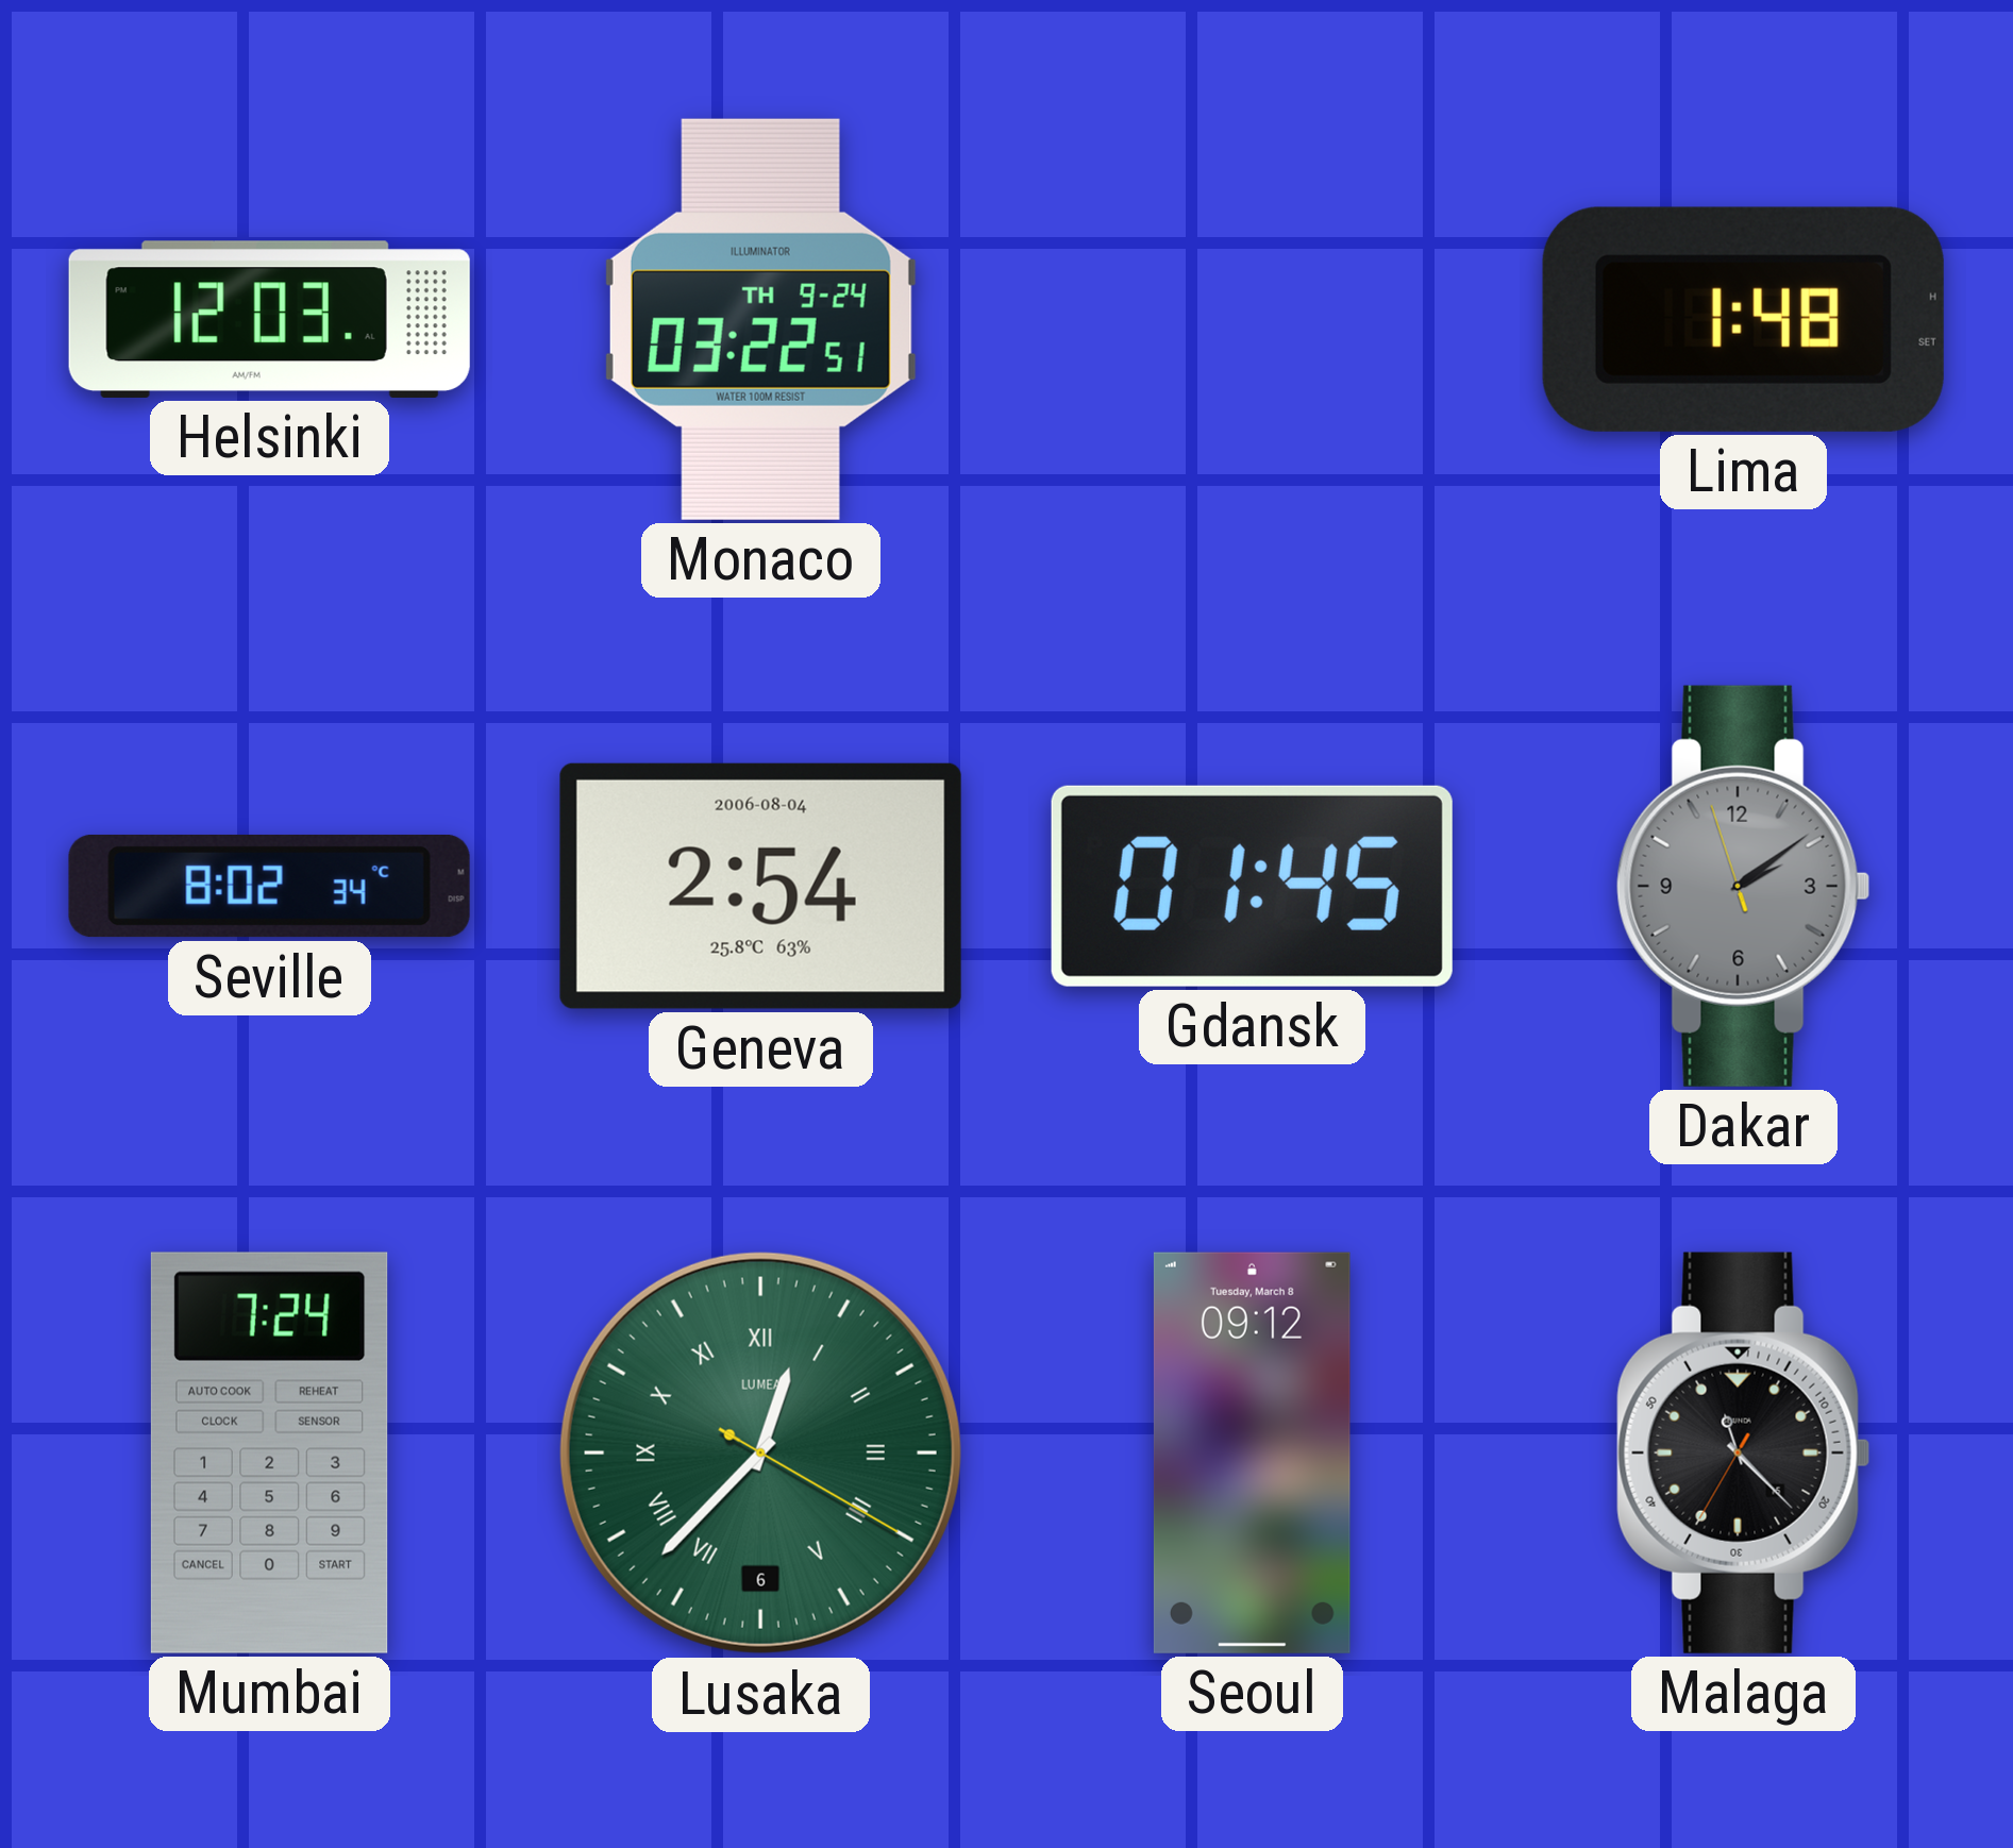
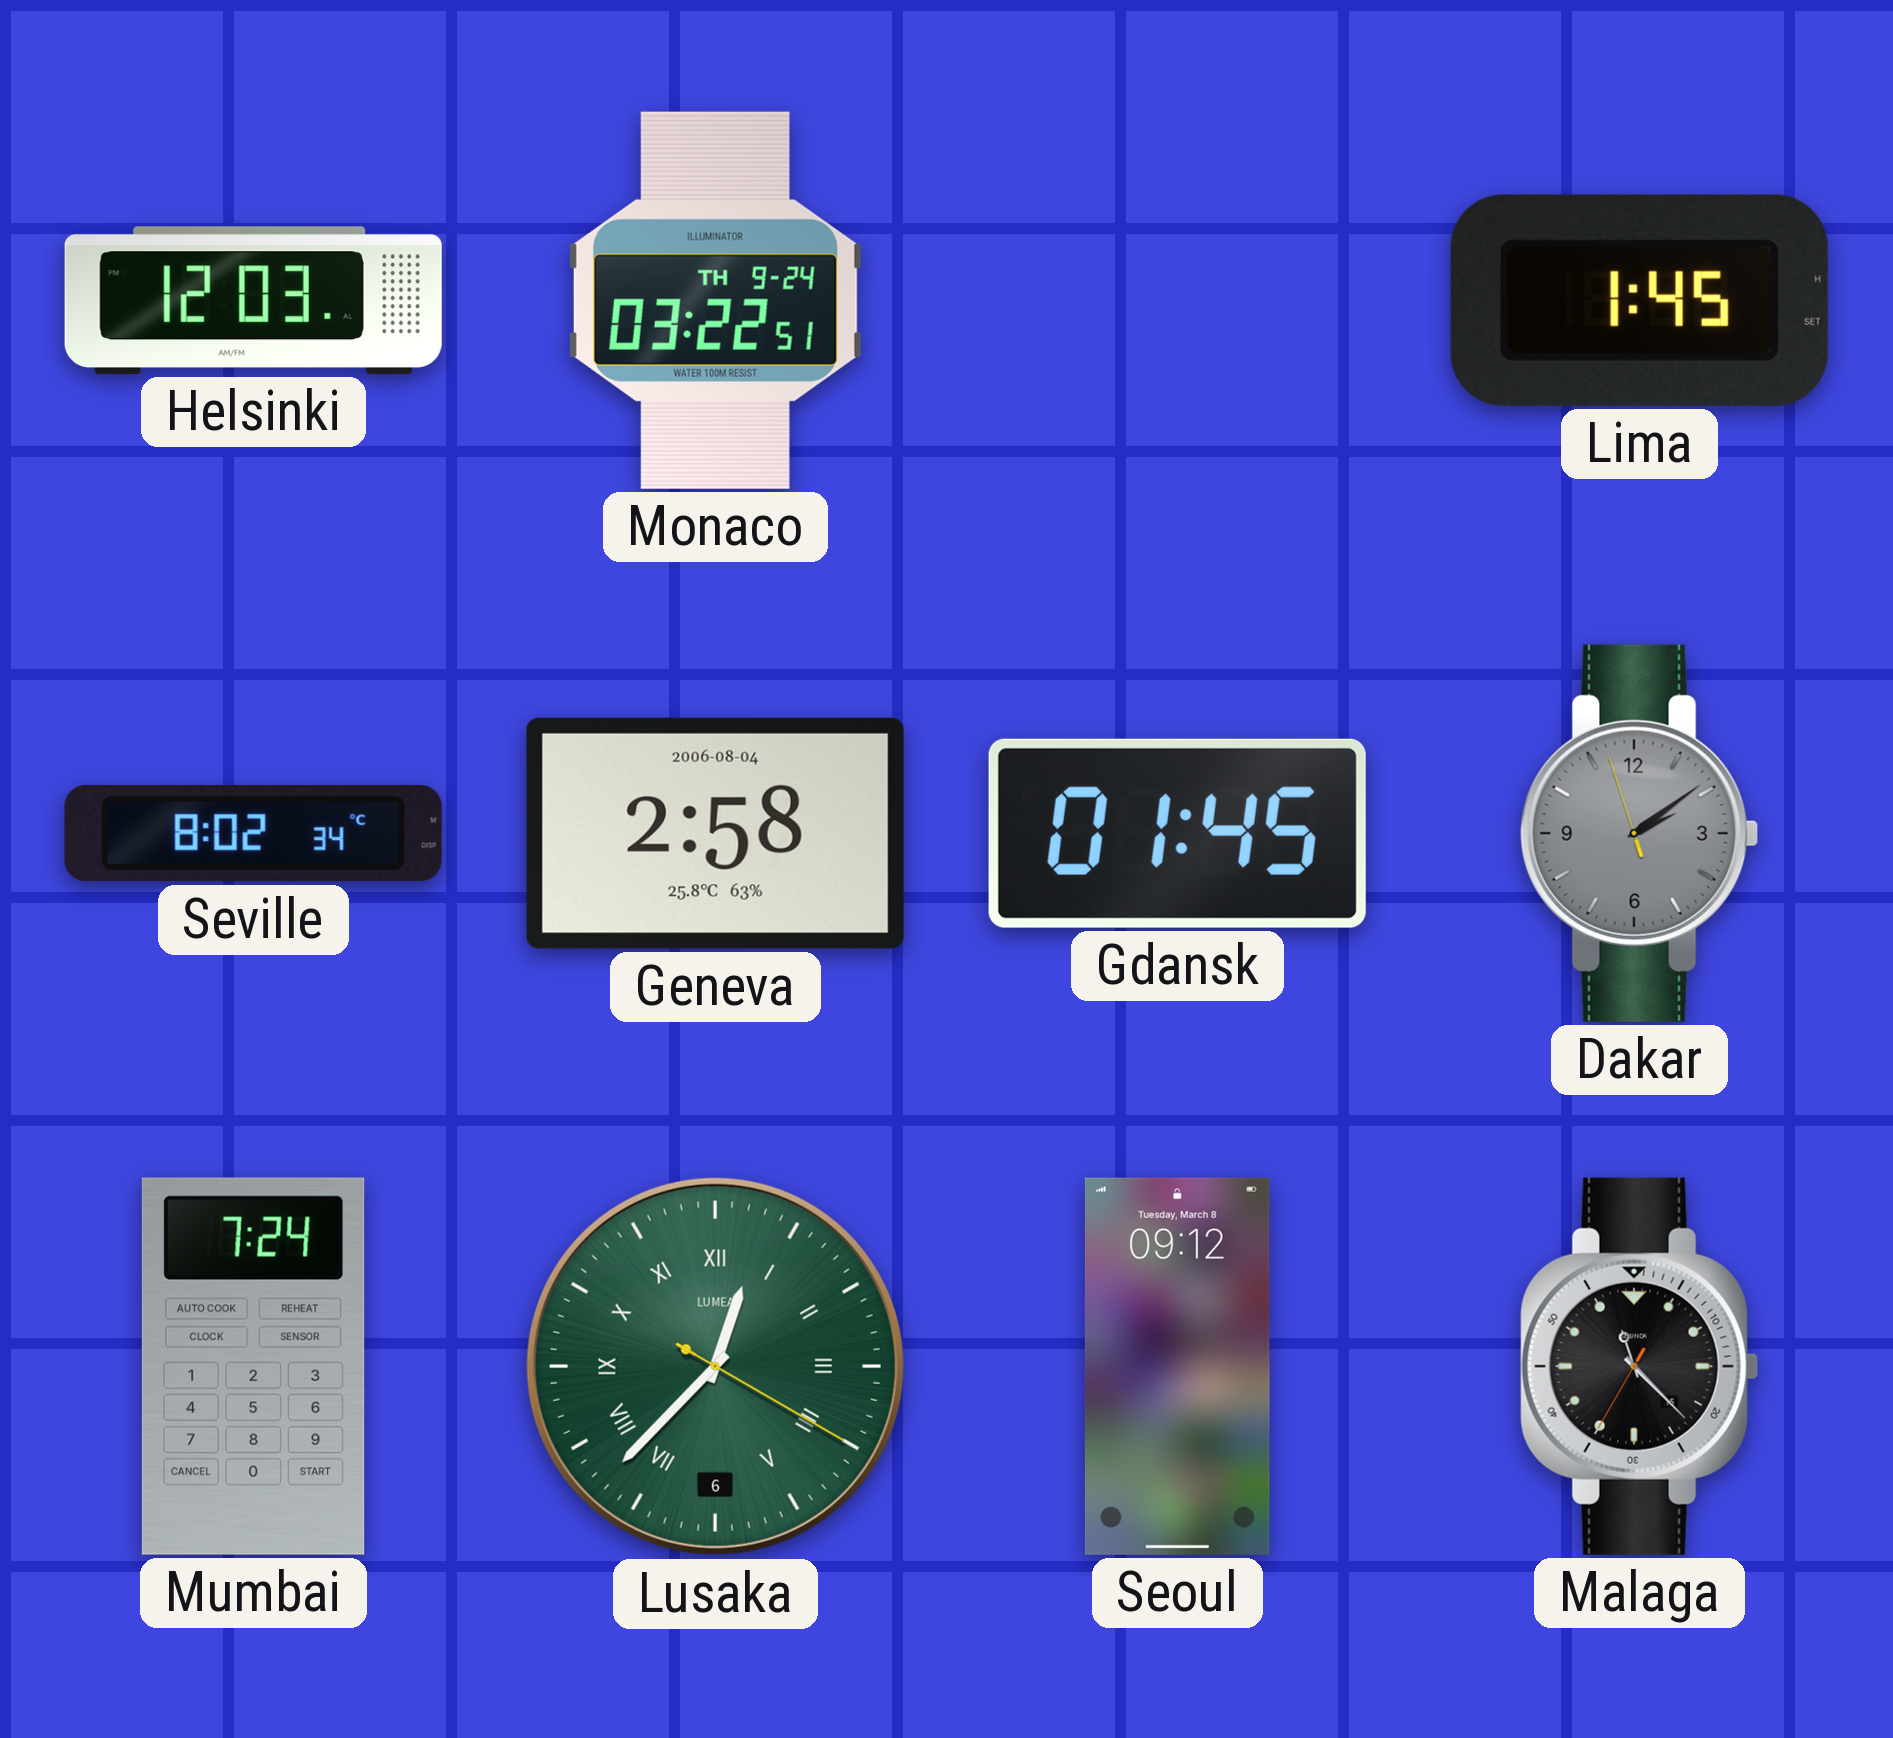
Lima: 1:48 -> 1:45 (1639, 300)
Geneva: 2:54 -> 2:58 (715, 833)
